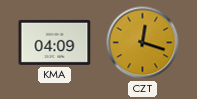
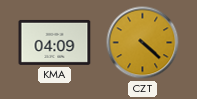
CZT: 12:18 -> 4:22 (143, 43)
